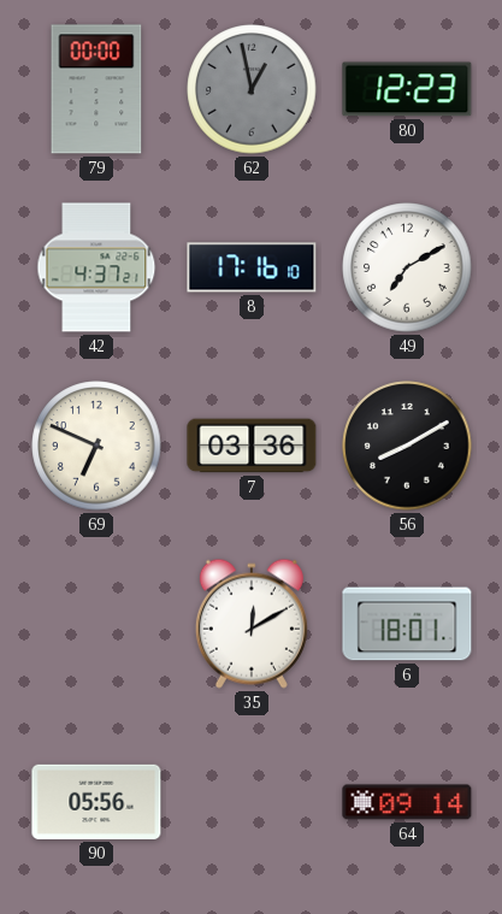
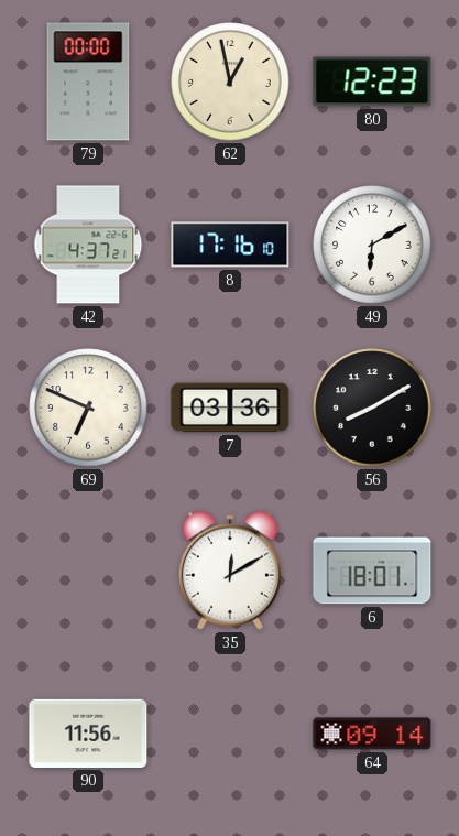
62 dial: grey -> cream (230, 82)
49: 7:10 -> 6:10 (372, 245)
90: 05:56 -> 11:56 (88, 734)
